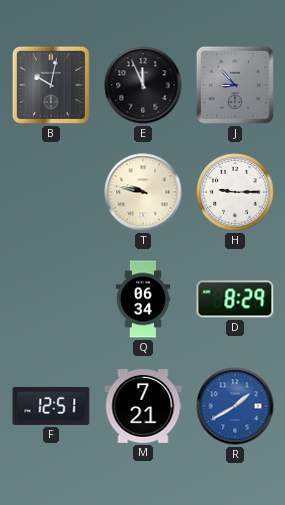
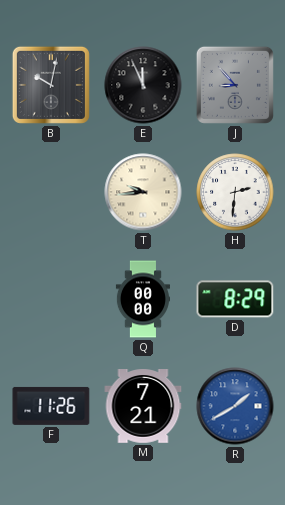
T: 9:47 -> 9:44 (143, 192)
H: 9:15 -> 2:31 (235, 192)
Q: 06:34 -> 00:00 (143, 299)
F: 12:51 -> 11:26 (51, 406)
